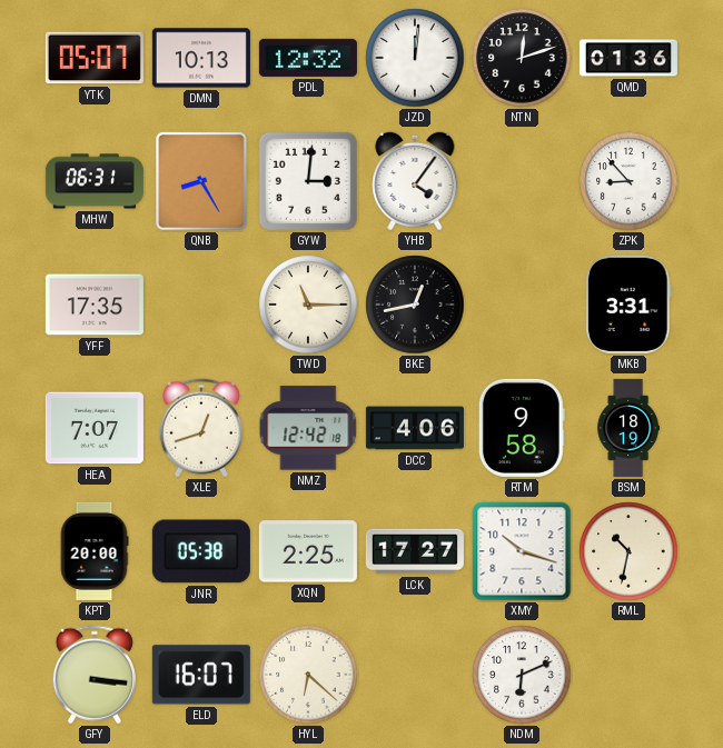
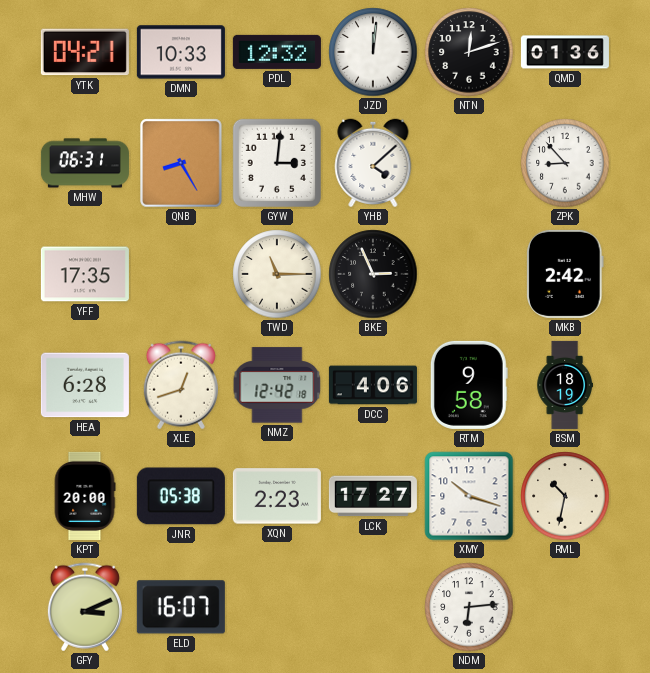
YTK: 05:07 -> 04:21 (85, 52)
DMN: 10:13 -> 10:33 (181, 52)
YHB: 4:06 -> 4:08 (373, 163)
BKE: 12:43 -> 2:56 (373, 274)
MKB: 3:31 -> 2:42 (566, 274)
HEA: 7:07 -> 6:28 (85, 385)
XQN: 2:25 -> 2:23 (277, 496)
GFY: 3:16 -> 3:11 (85, 607)
HYL: 6:22 -> none (308, 675)
NDM: 6:11 -> 6:14 (469, 607)
